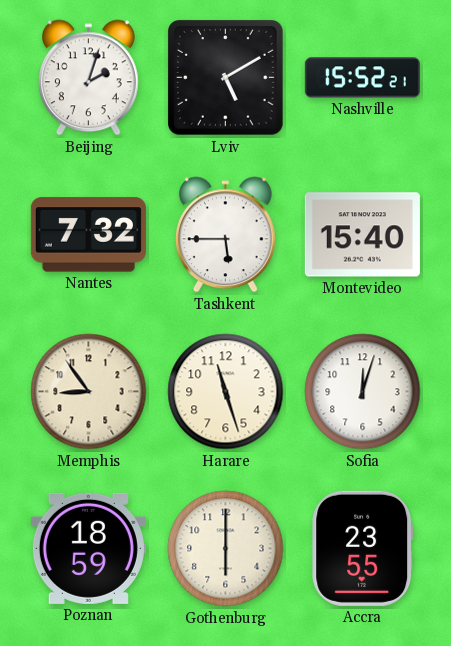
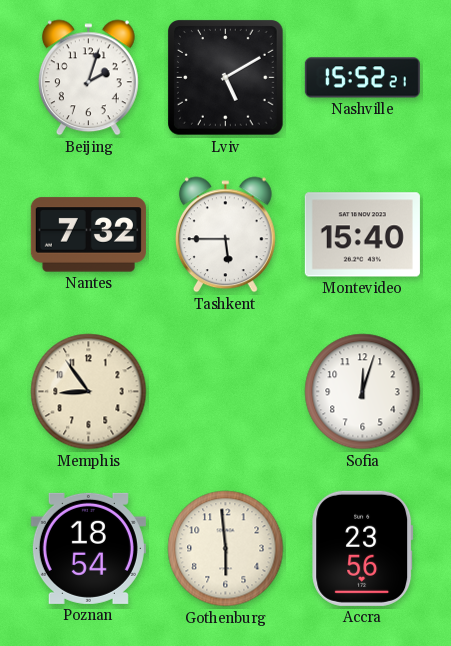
Harare: 11:27 -> none (226, 392)
Poznan: 18:59 -> 18:54 (88, 548)
Gothenburg: 6:00 -> 5:59 (226, 549)
Accra: 23:55 -> 23:56 (363, 548)
